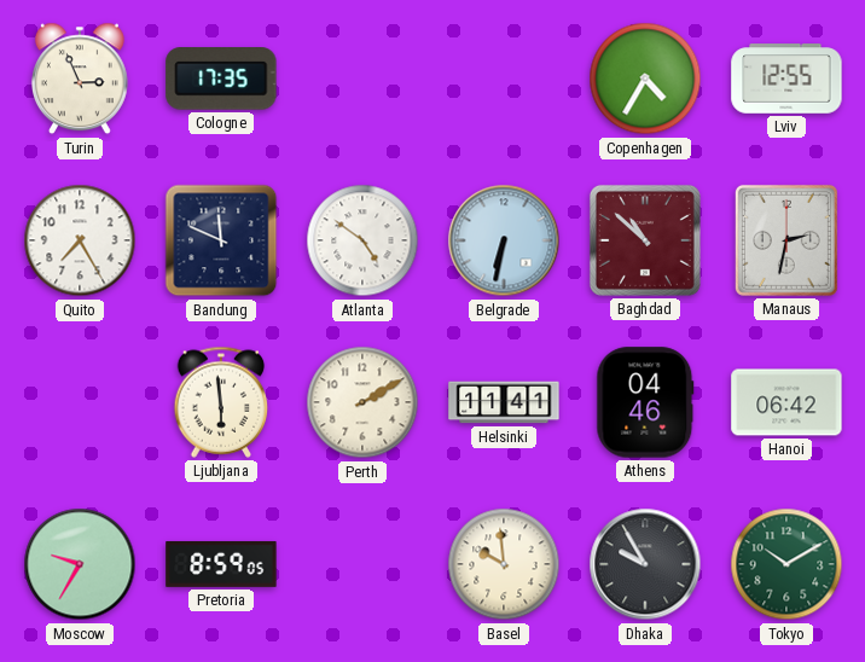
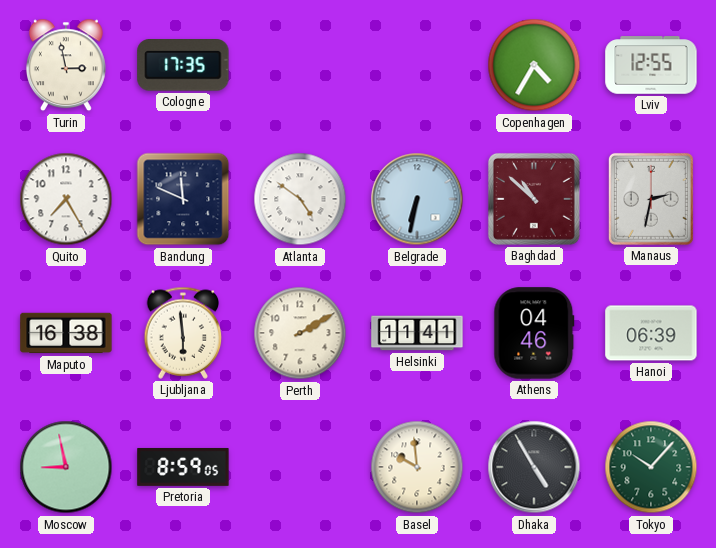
Turin: 2:56 -> 2:58 (66, 65)
Maputo: none -> 16:38 (66, 333)
Hanoi: 06:42 -> 06:39 (651, 333)
Moscow: 9:35 -> 8:58 (66, 467)
Dhaka: 9:55 -> 4:55 (534, 467)
Tokyo: 10:10 -> 10:07 (651, 467)
